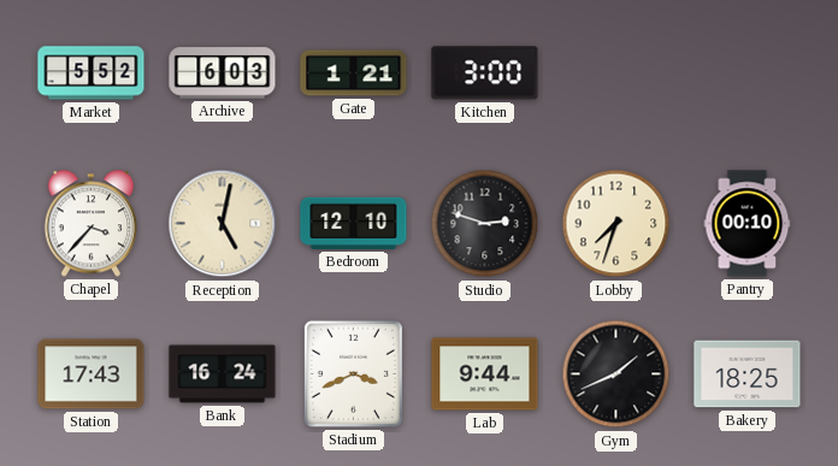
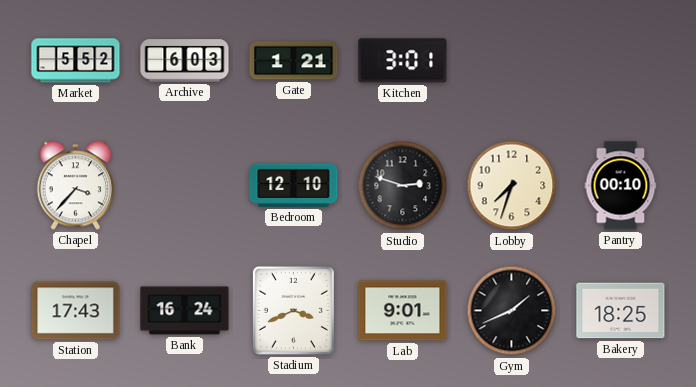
Kitchen: 3:00 -> 3:01 (403, 61)
Reception: 5:02 -> none (223, 224)
Lab: 9:44 -> 9:01 (403, 311)
